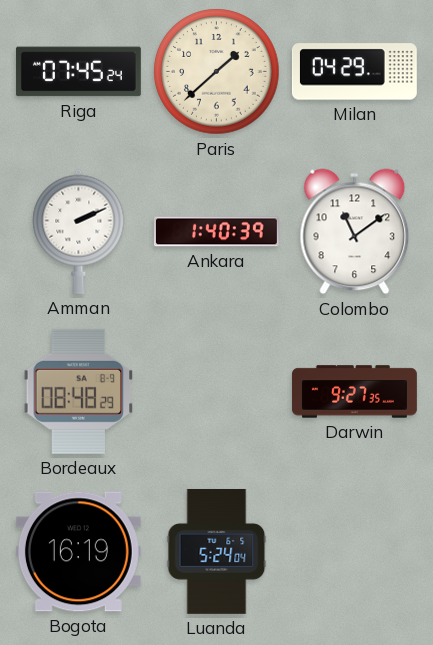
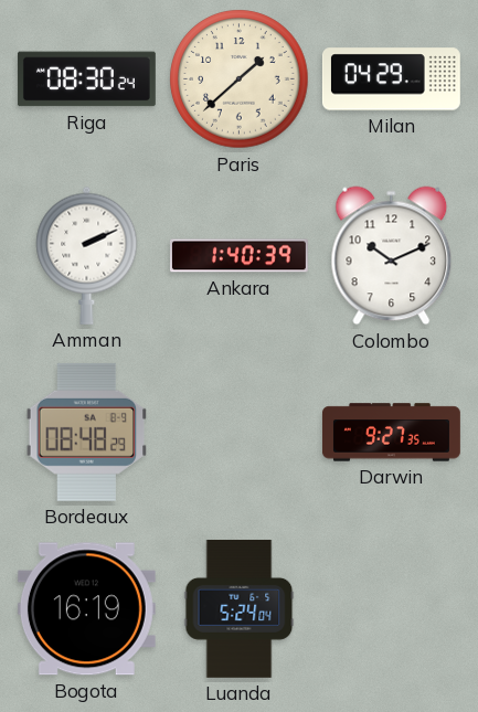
Riga: 07:45 -> 08:30 (86, 79)
Colombo: 11:09 -> 10:11 (392, 256)
